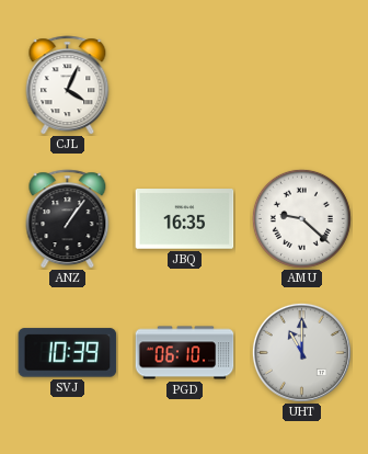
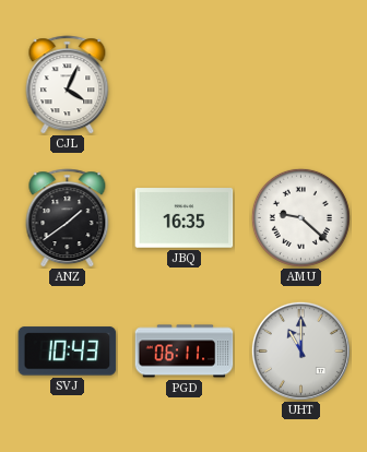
ANZ: 1:06 -> 1:39 (68, 218)
SVJ: 10:39 -> 10:43 (68, 352)
PGD: 06:10 -> 06:11 (185, 352)
